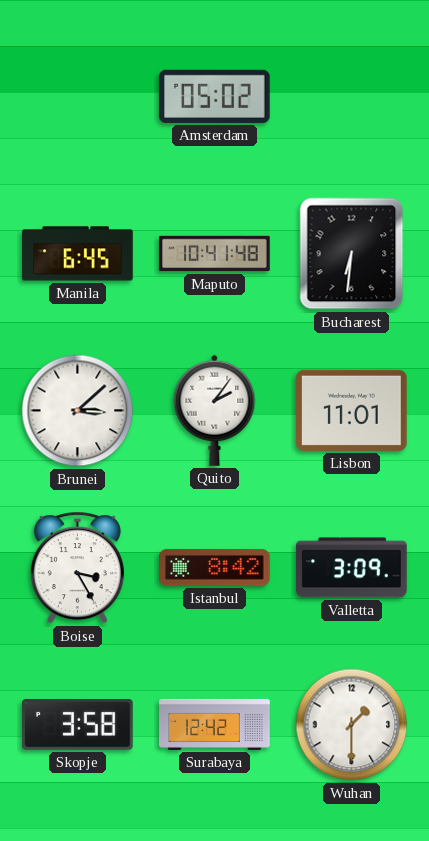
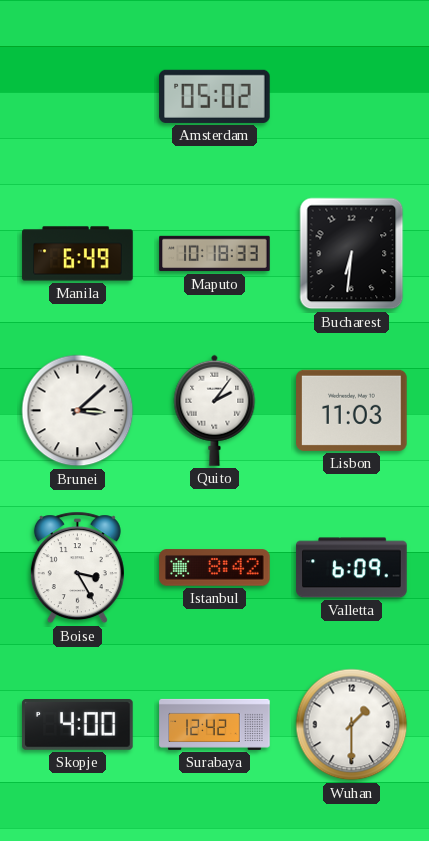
Manila: 6:45 -> 6:49 (78, 254)
Maputo: 10:41 -> 10:18 (215, 254)
Lisbon: 11:01 -> 11:03 (352, 410)
Valletta: 3:09 -> 6:09 (352, 568)
Skopje: 3:58 -> 4:00 (78, 725)
